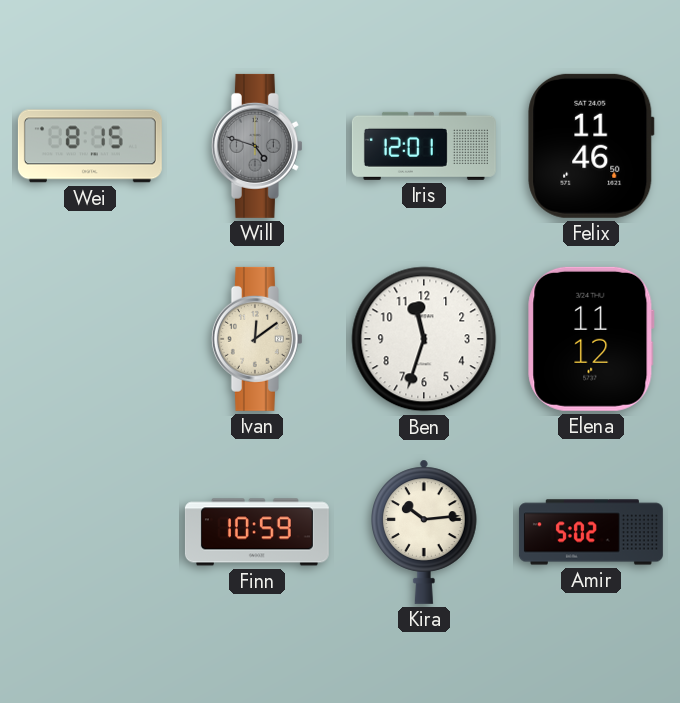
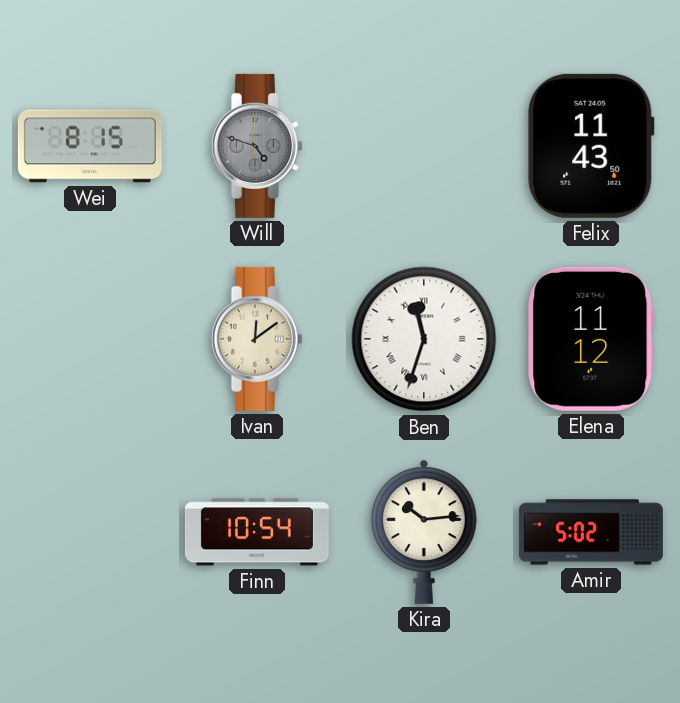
Iris: 12:01 -> none (424, 146)
Felix: 11:46 -> 11:43 (591, 146)
Ben numerals: Arabic -> Roman (424, 339)
Finn: 10:59 -> 10:54 (257, 532)
